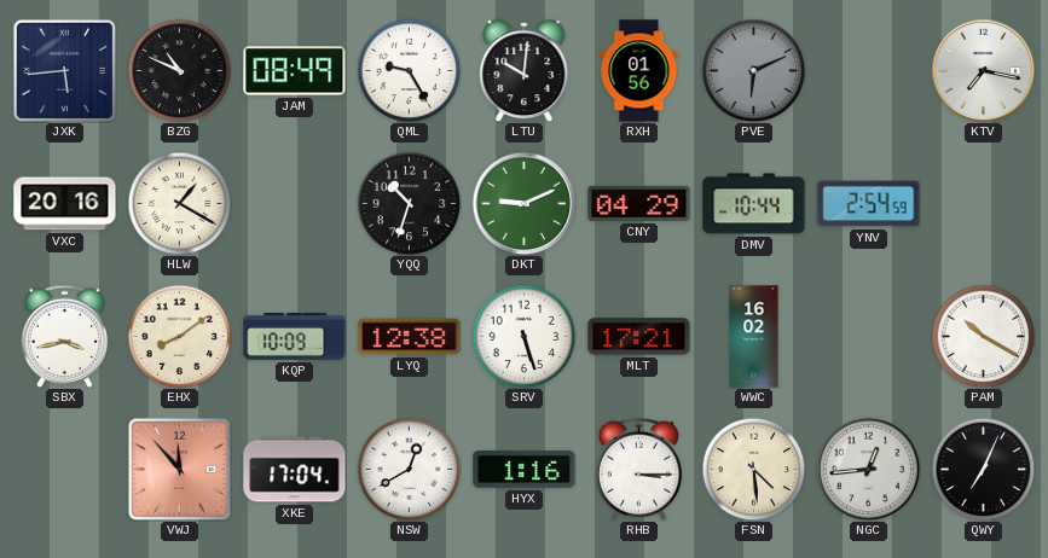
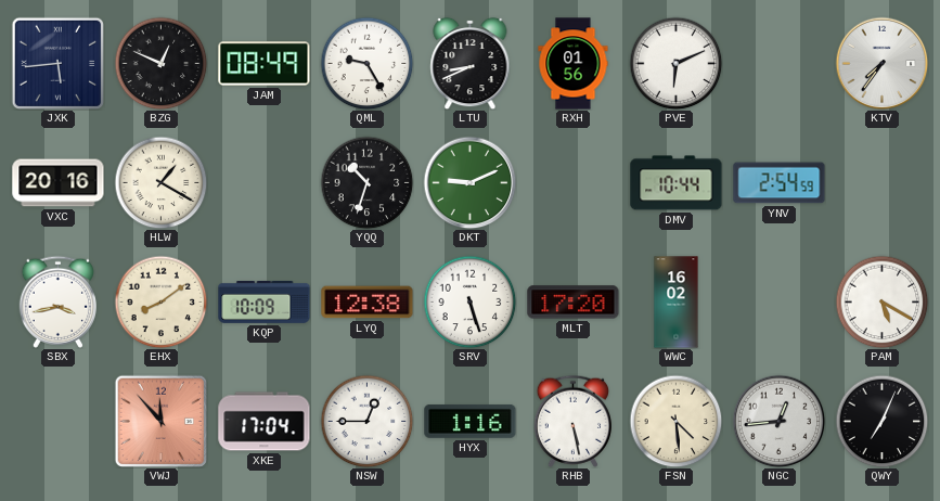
BZG: 10:49 -> 12:49 (160, 63)
LTU: 10:01 -> 8:41 (471, 63)
PVE dial: grey -> white (675, 63)
KTV: 7:17 -> 7:36 (881, 63)
CNY: 04:29 -> none (639, 203)
MLT: 17:21 -> 17:20 (574, 303)
PAM: 10:20 -> 5:20 (881, 301)
NSW: 12:40 -> 12:45 (366, 421)
RHB: 3:15 -> 5:28 (572, 421)
